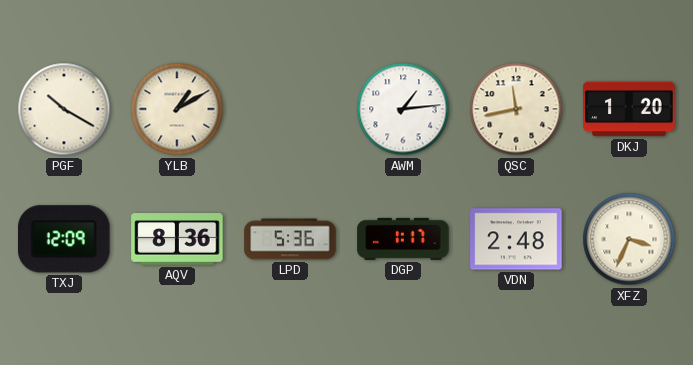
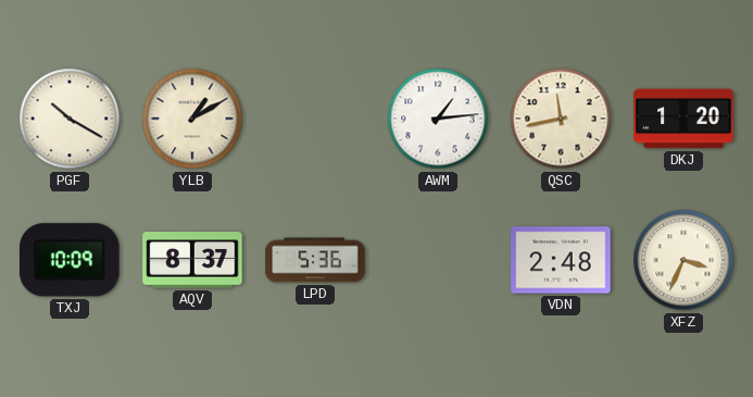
TXJ: 12:09 -> 10:09 (71, 260)
AQV: 8:36 -> 8:37 (192, 260)
DGP: 1:17 -> none (403, 239)
